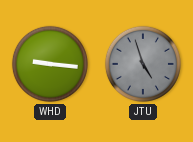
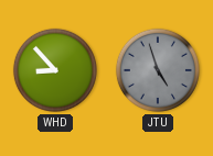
WHD: 9:16 -> 8:53 (55, 70)
